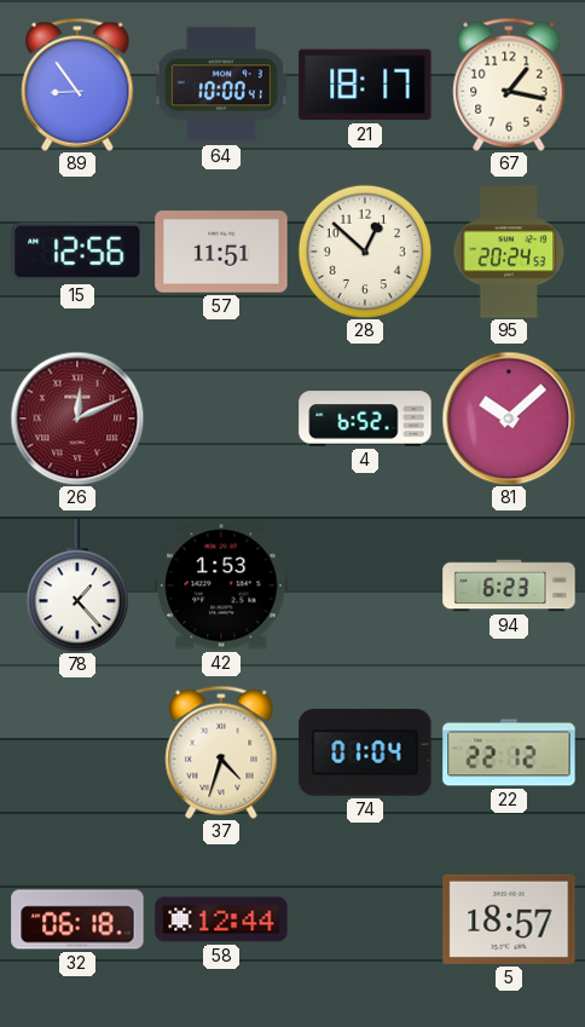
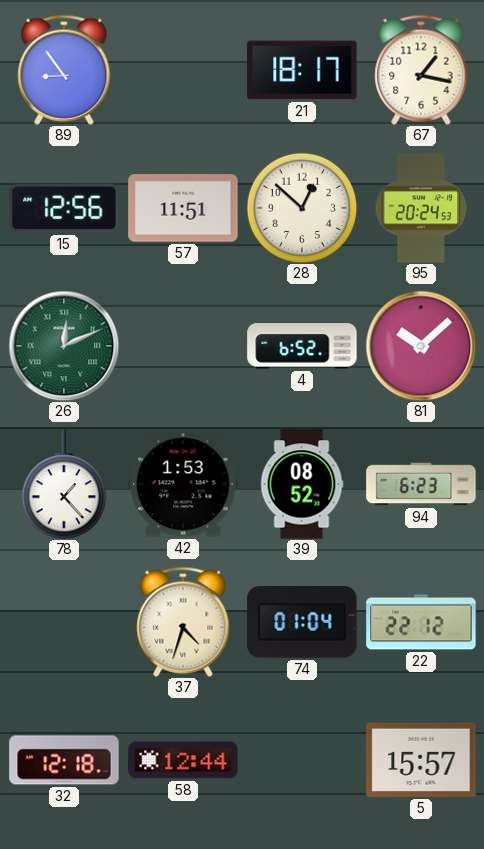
64: 10:00 -> none (221, 85)
26 dial: burgundy -> green (64, 346)
39: none -> 08:52 (302, 484)
32: 06:18 -> 12:18 (64, 760)
5: 18:57 -> 15:57 (421, 760)
